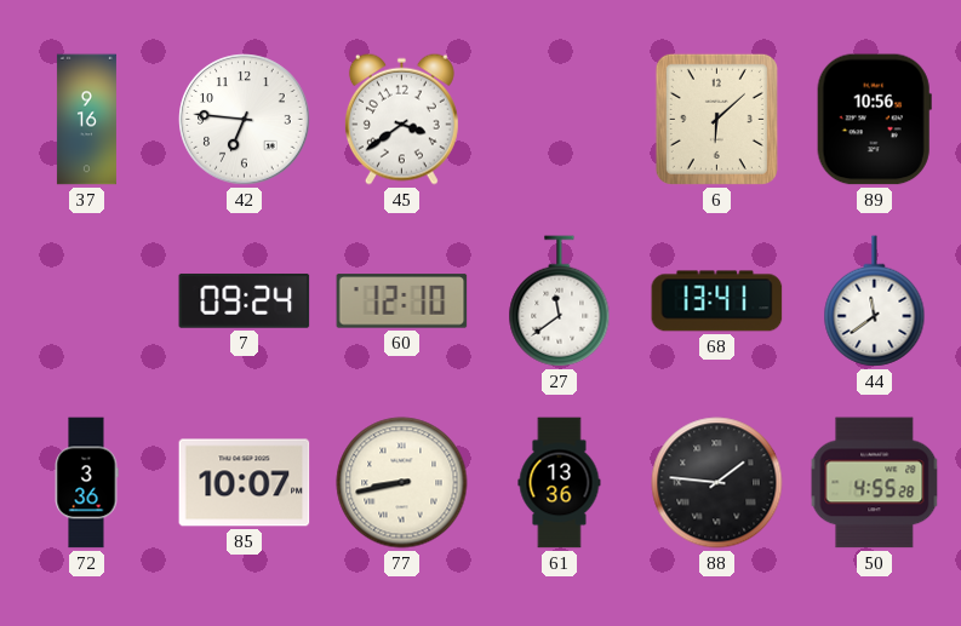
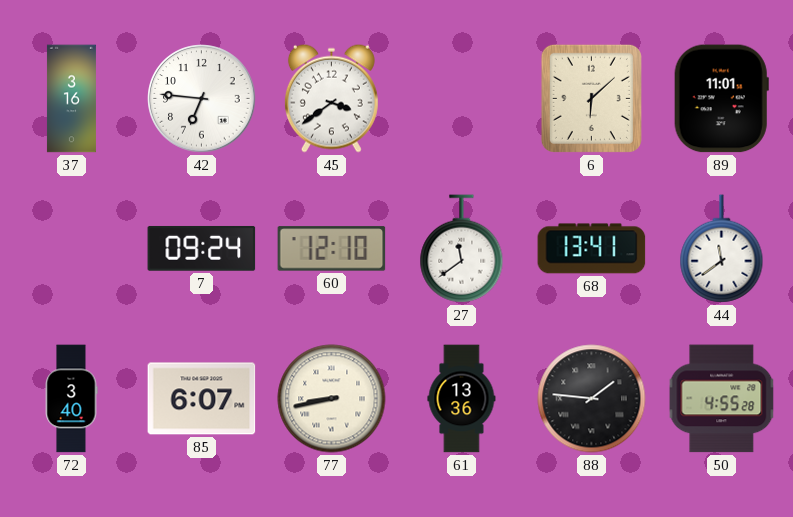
37: 9:16 -> 3:16 (71, 99)
89: 10:56 -> 11:01 (721, 99)
72: 3:36 -> 3:40 (71, 399)
85: 10:07 -> 6:07 (202, 399)
